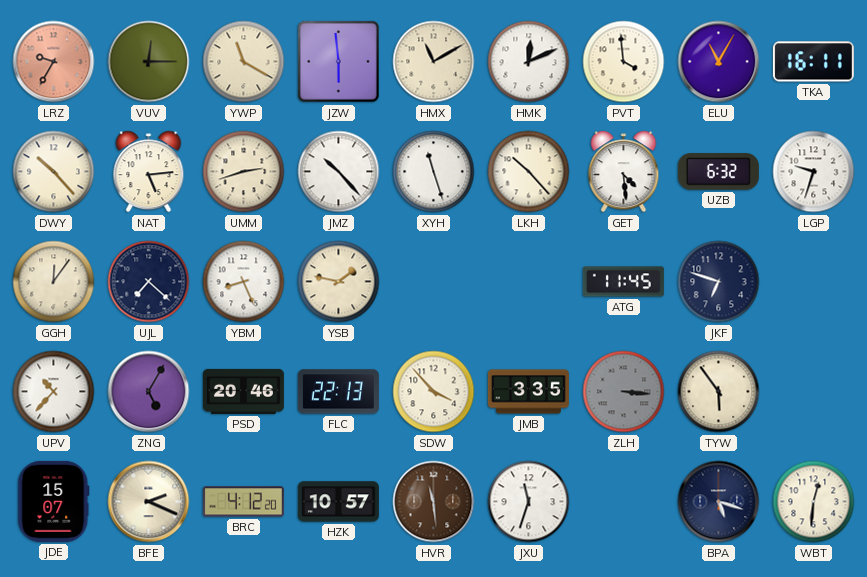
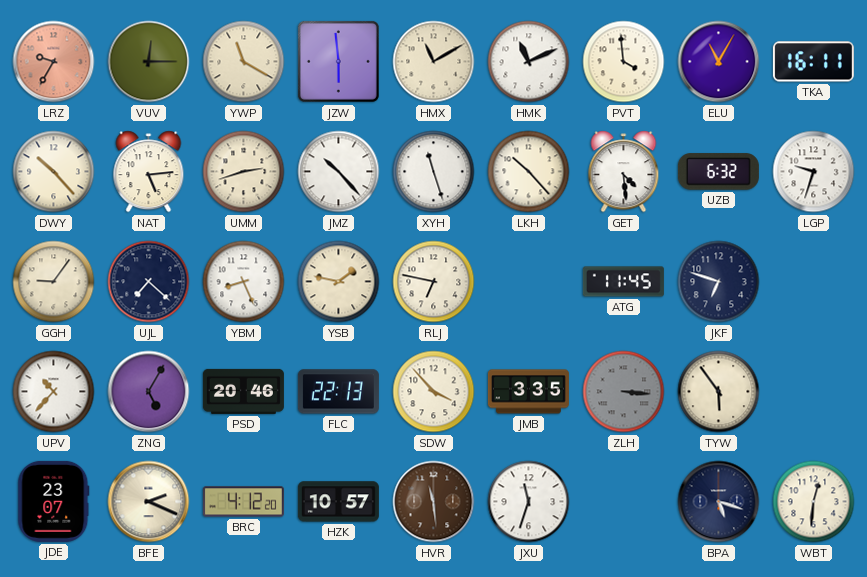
HMK: 12:11 -> 11:11 (529, 62)
GGH: 12:06 -> 9:06 (54, 282)
RLJ: none -> 6:47 (434, 282)
JDE: 15:07 -> 23:07 (54, 501)
